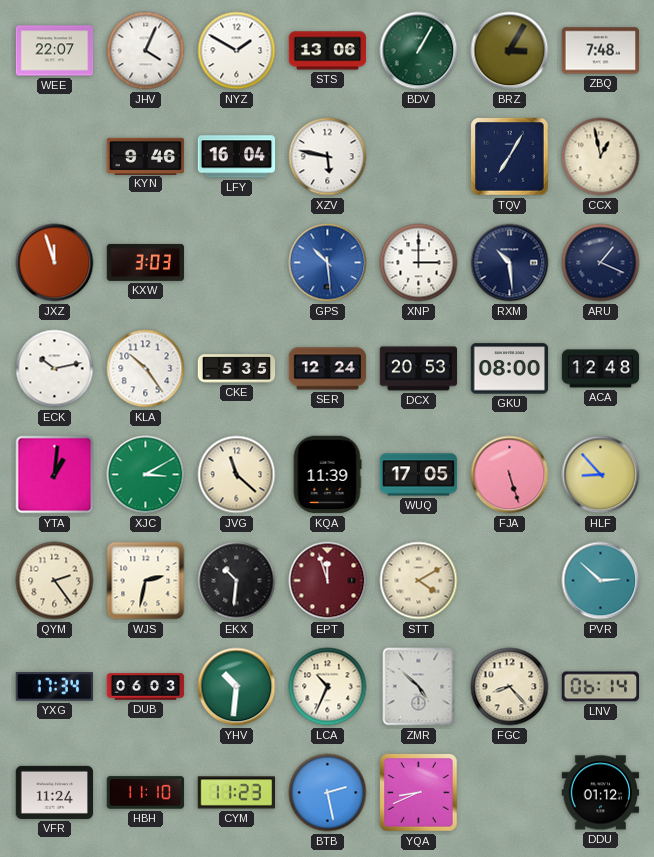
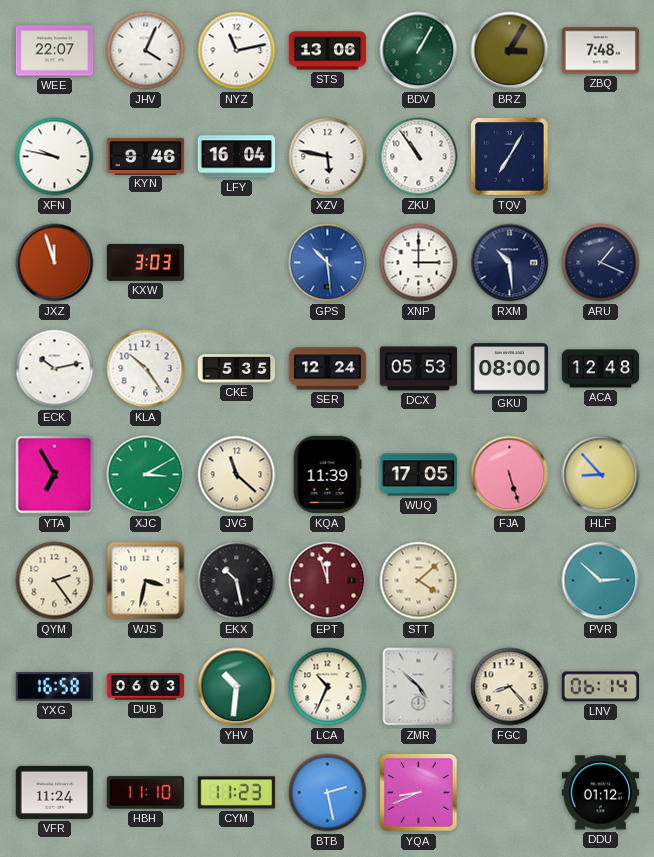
NYZ: 1:50 -> 11:13 (237, 51)
XFN: none -> 9:47 (55, 157)
ZKU: none -> 10:54 (419, 157)
CCX: 12:58 -> none (601, 157)
DCX: 20:53 -> 05:53 (419, 369)
YTA: 1:01 -> 6:55 (55, 475)
WJS: 2:32 -> 3:32 (146, 581)
EKX: 10:31 -> 10:28 (237, 581)
STT: 4:10 -> 4:08 (419, 581)
YXG: 17:34 -> 16:58 (54, 687)
